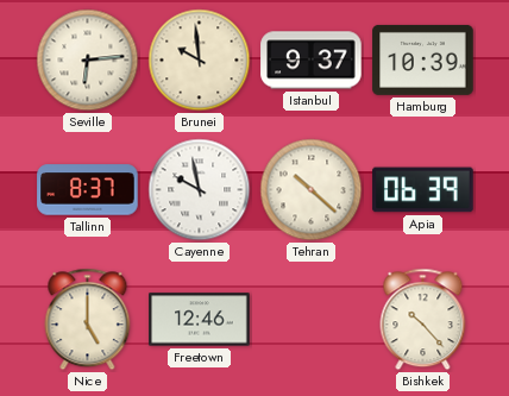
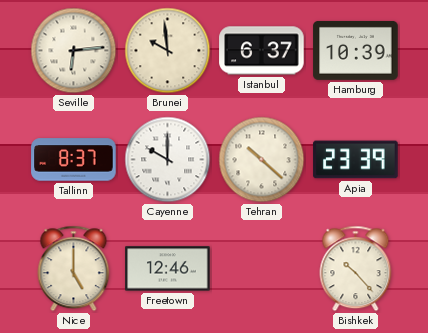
Istanbul: 9:37 -> 6:37 (262, 51)
Cayenne: 9:58 -> 10:00 (168, 160)
Apia: 06:39 -> 23:39 (356, 160)
